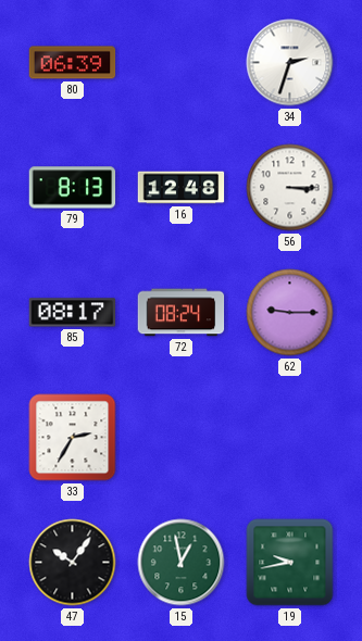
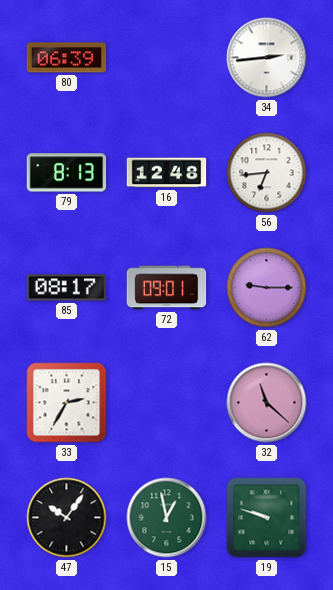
34: 2:33 -> 2:44 (267, 58)
56: 3:15 -> 6:44 (267, 173)
72: 08:24 -> 09:01 (167, 288)
32: none -> 11:22 (267, 403)
19: 9:43 -> 9:48 (267, 518)
